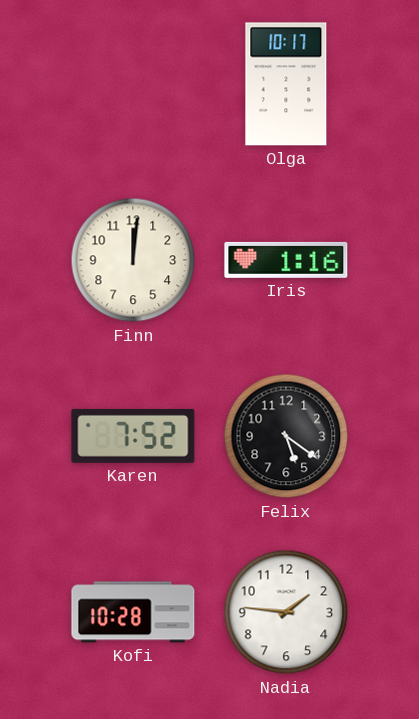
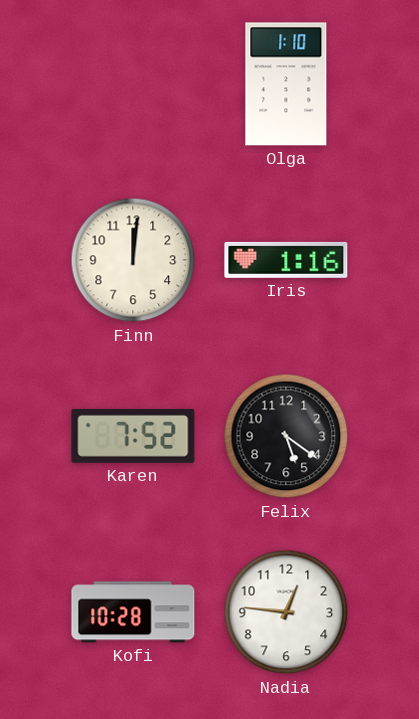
Olga: 10:17 -> 1:10 (286, 84)
Nadia: 1:46 -> 12:46 (286, 612)
